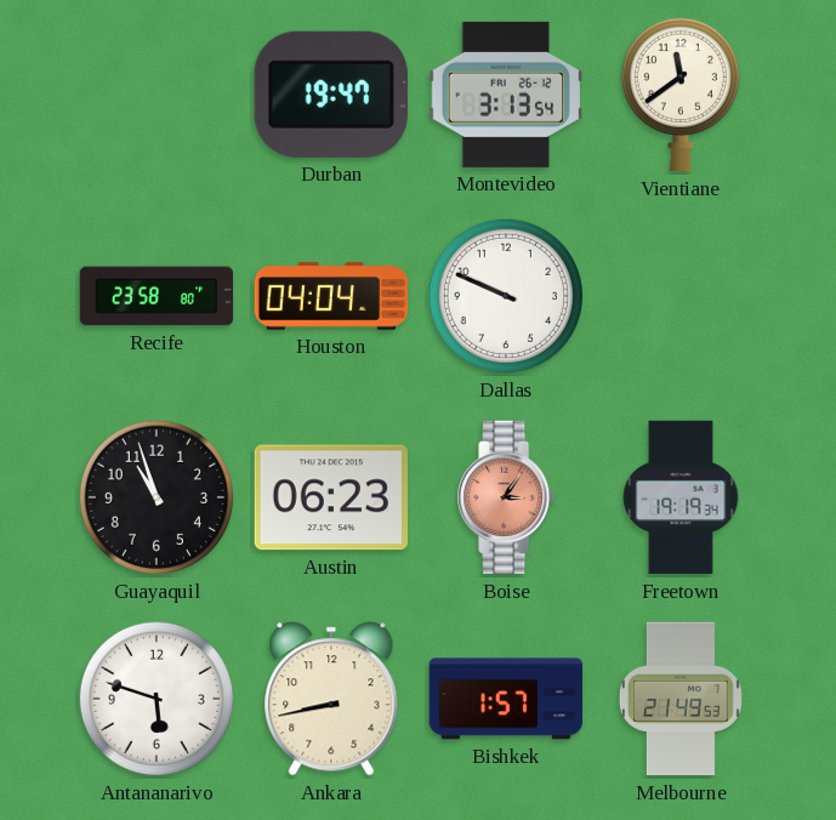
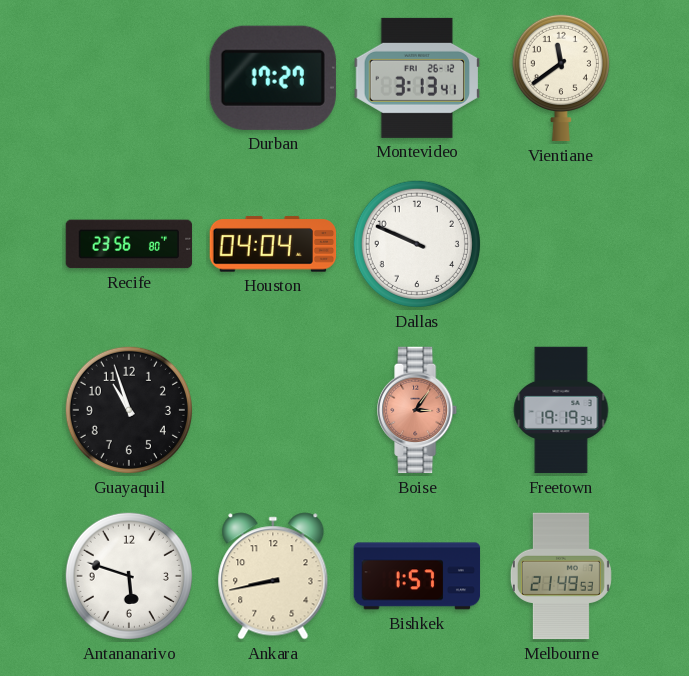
Durban: 19:47 -> 17:27 (273, 78)
Montevideo: 3:13:54 -> 3:13:41 (417, 78)
Recife: 23:58 -> 23:56 (129, 244)
Austin: 06:23 -> none (330, 497)
